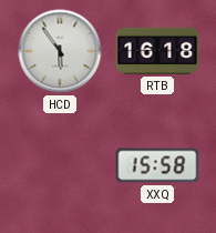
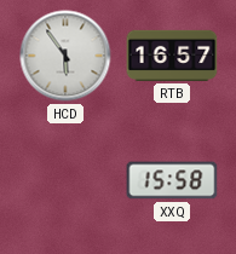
RTB: 16:18 -> 16:57 (172, 56)
